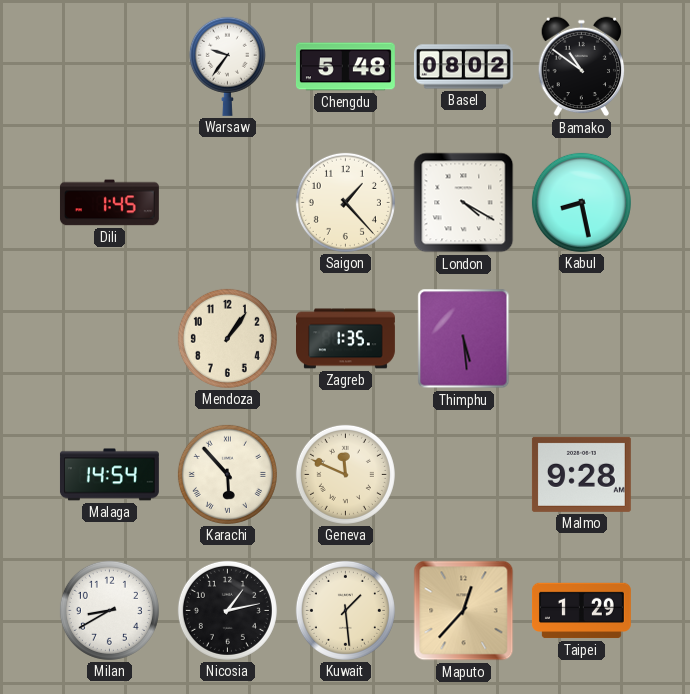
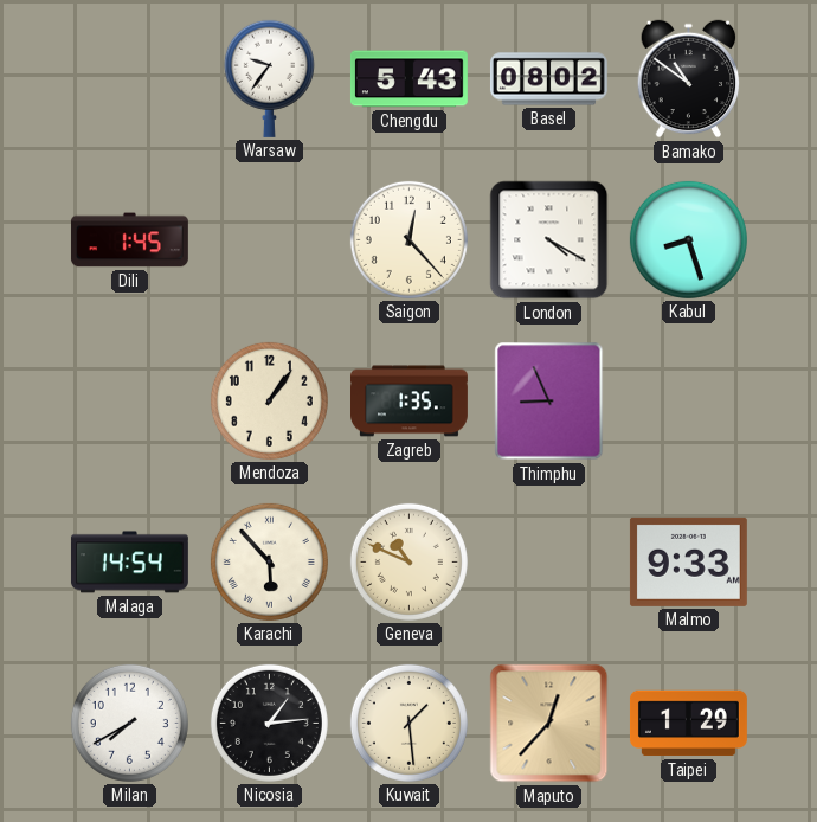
Chengdu: 5:48 -> 5:43 (408, 79)
Saigon: 1:23 -> 12:23 (408, 239)
Kabul: 8:28 -> 8:27 (688, 239)
Thimphu: 5:29 -> 8:56 (549, 402)
Geneva: 11:49 -> 10:49 (408, 561)
Malmo: 9:28 -> 9:33 (688, 561)
Milan: 8:40 -> 7:40 (129, 723)
Nicosia: 1:13 -> 1:14 (269, 723)
